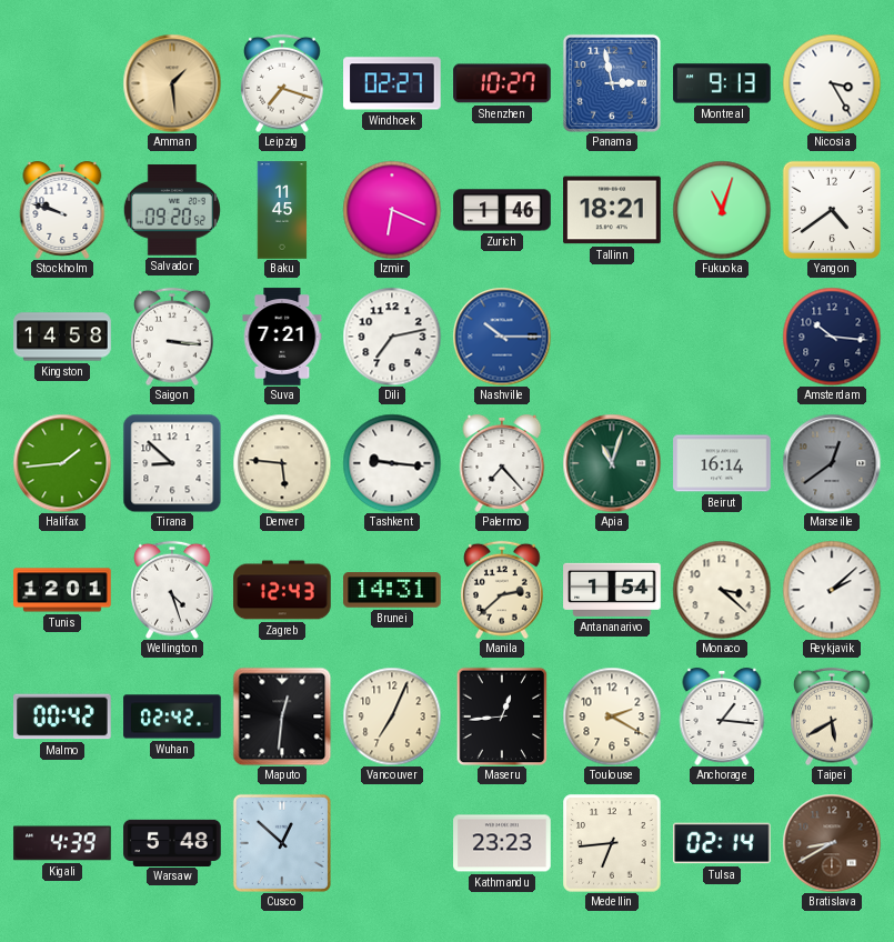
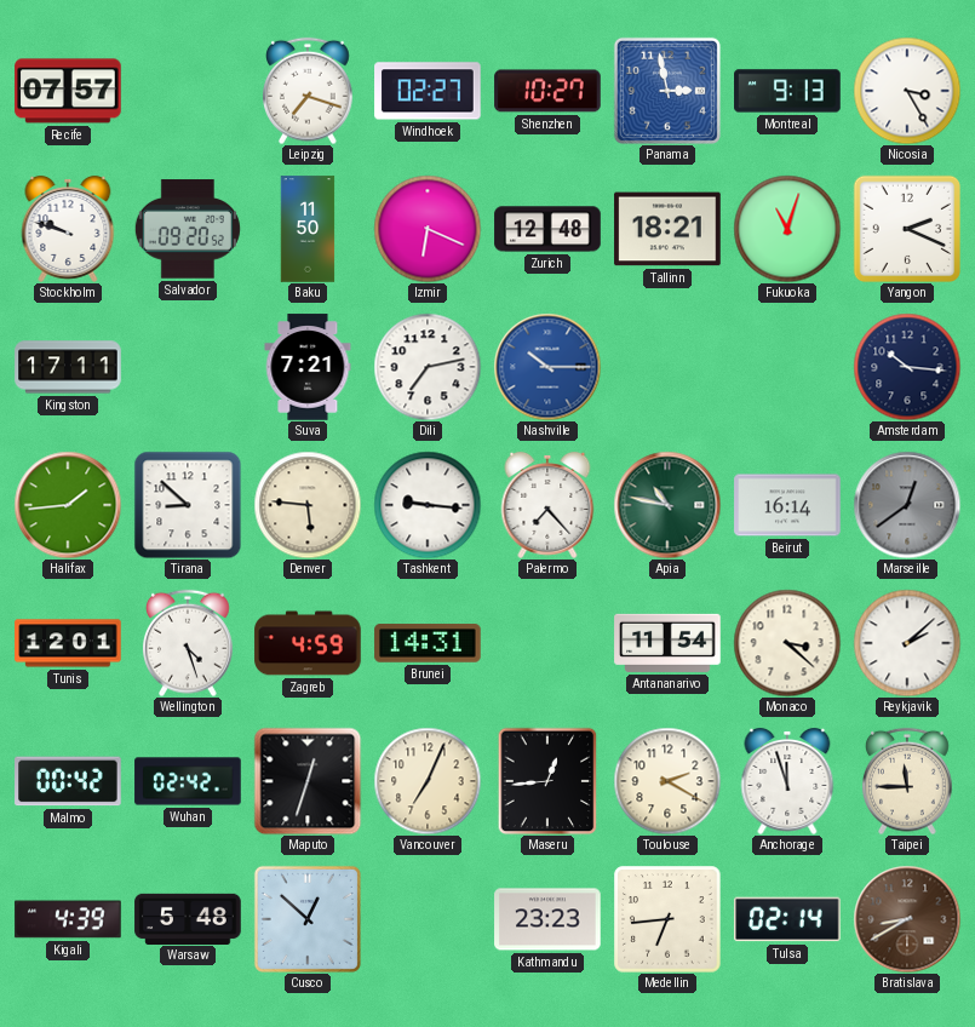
Recife: none -> 07:57 (68, 91)
Amman: 1:29 -> none (172, 83)
Baku: 11:45 -> 11:50 (308, 229)
Zurich: 1:46 -> 12:48 (547, 229)
Yangon: 4:39 -> 2:19 (906, 228)
Kingston: 14:58 -> 17:11 (68, 367)
Saigon: 3:16 -> none (173, 337)
Apia: 11:03 -> 10:47 (667, 505)
Zagreb: 12:43 -> 4:59 (308, 643)
Manila: 2:38 -> none (503, 590)
Antananarivo: 1:54 -> 11:54 (667, 643)
Maputo: 12:31 -> 12:33 (308, 781)
Anchorage: 1:16 -> 11:57 (787, 781)
Taipei: 5:40 -> 11:45 (908, 781)
